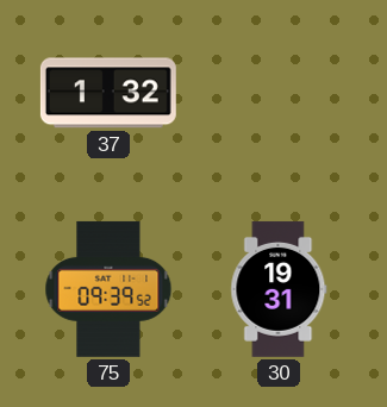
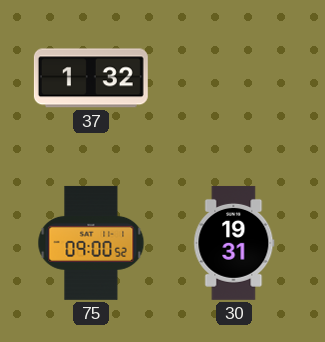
75: 09:39 -> 09:00 (91, 243)
